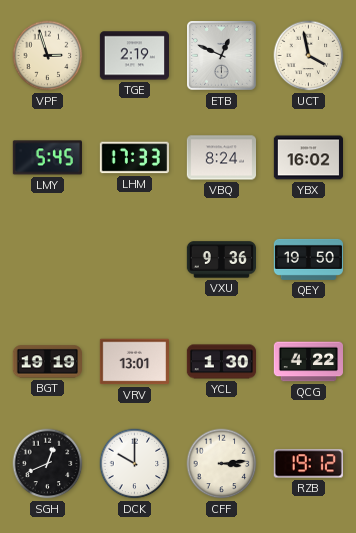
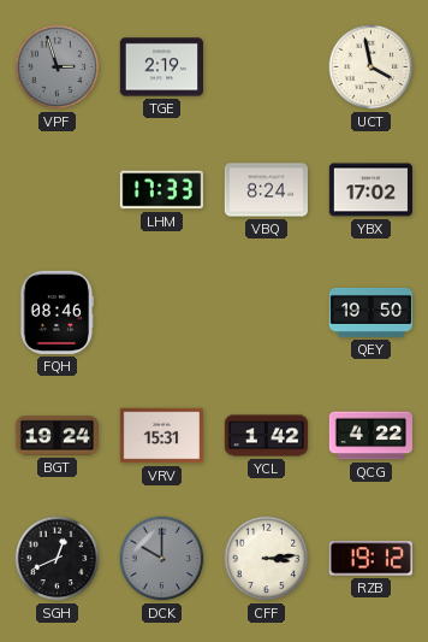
VPF dial: cream -> grey (58, 67)
ETB: 12:49 -> none (222, 56)
LMY: 5:45 -> none (47, 158)
YBX: 16:02 -> 17:02 (370, 190)
FQH: none -> 08:46 (57, 312)
VXU: 9:36 -> none (221, 260)
BGT: 19:19 -> 19:24 (57, 436)
VRV: 13:01 -> 15:31 (161, 436)
YCL: 1:30 -> 1:42 (267, 436)
DCK dial: white -> grey (162, 559)
